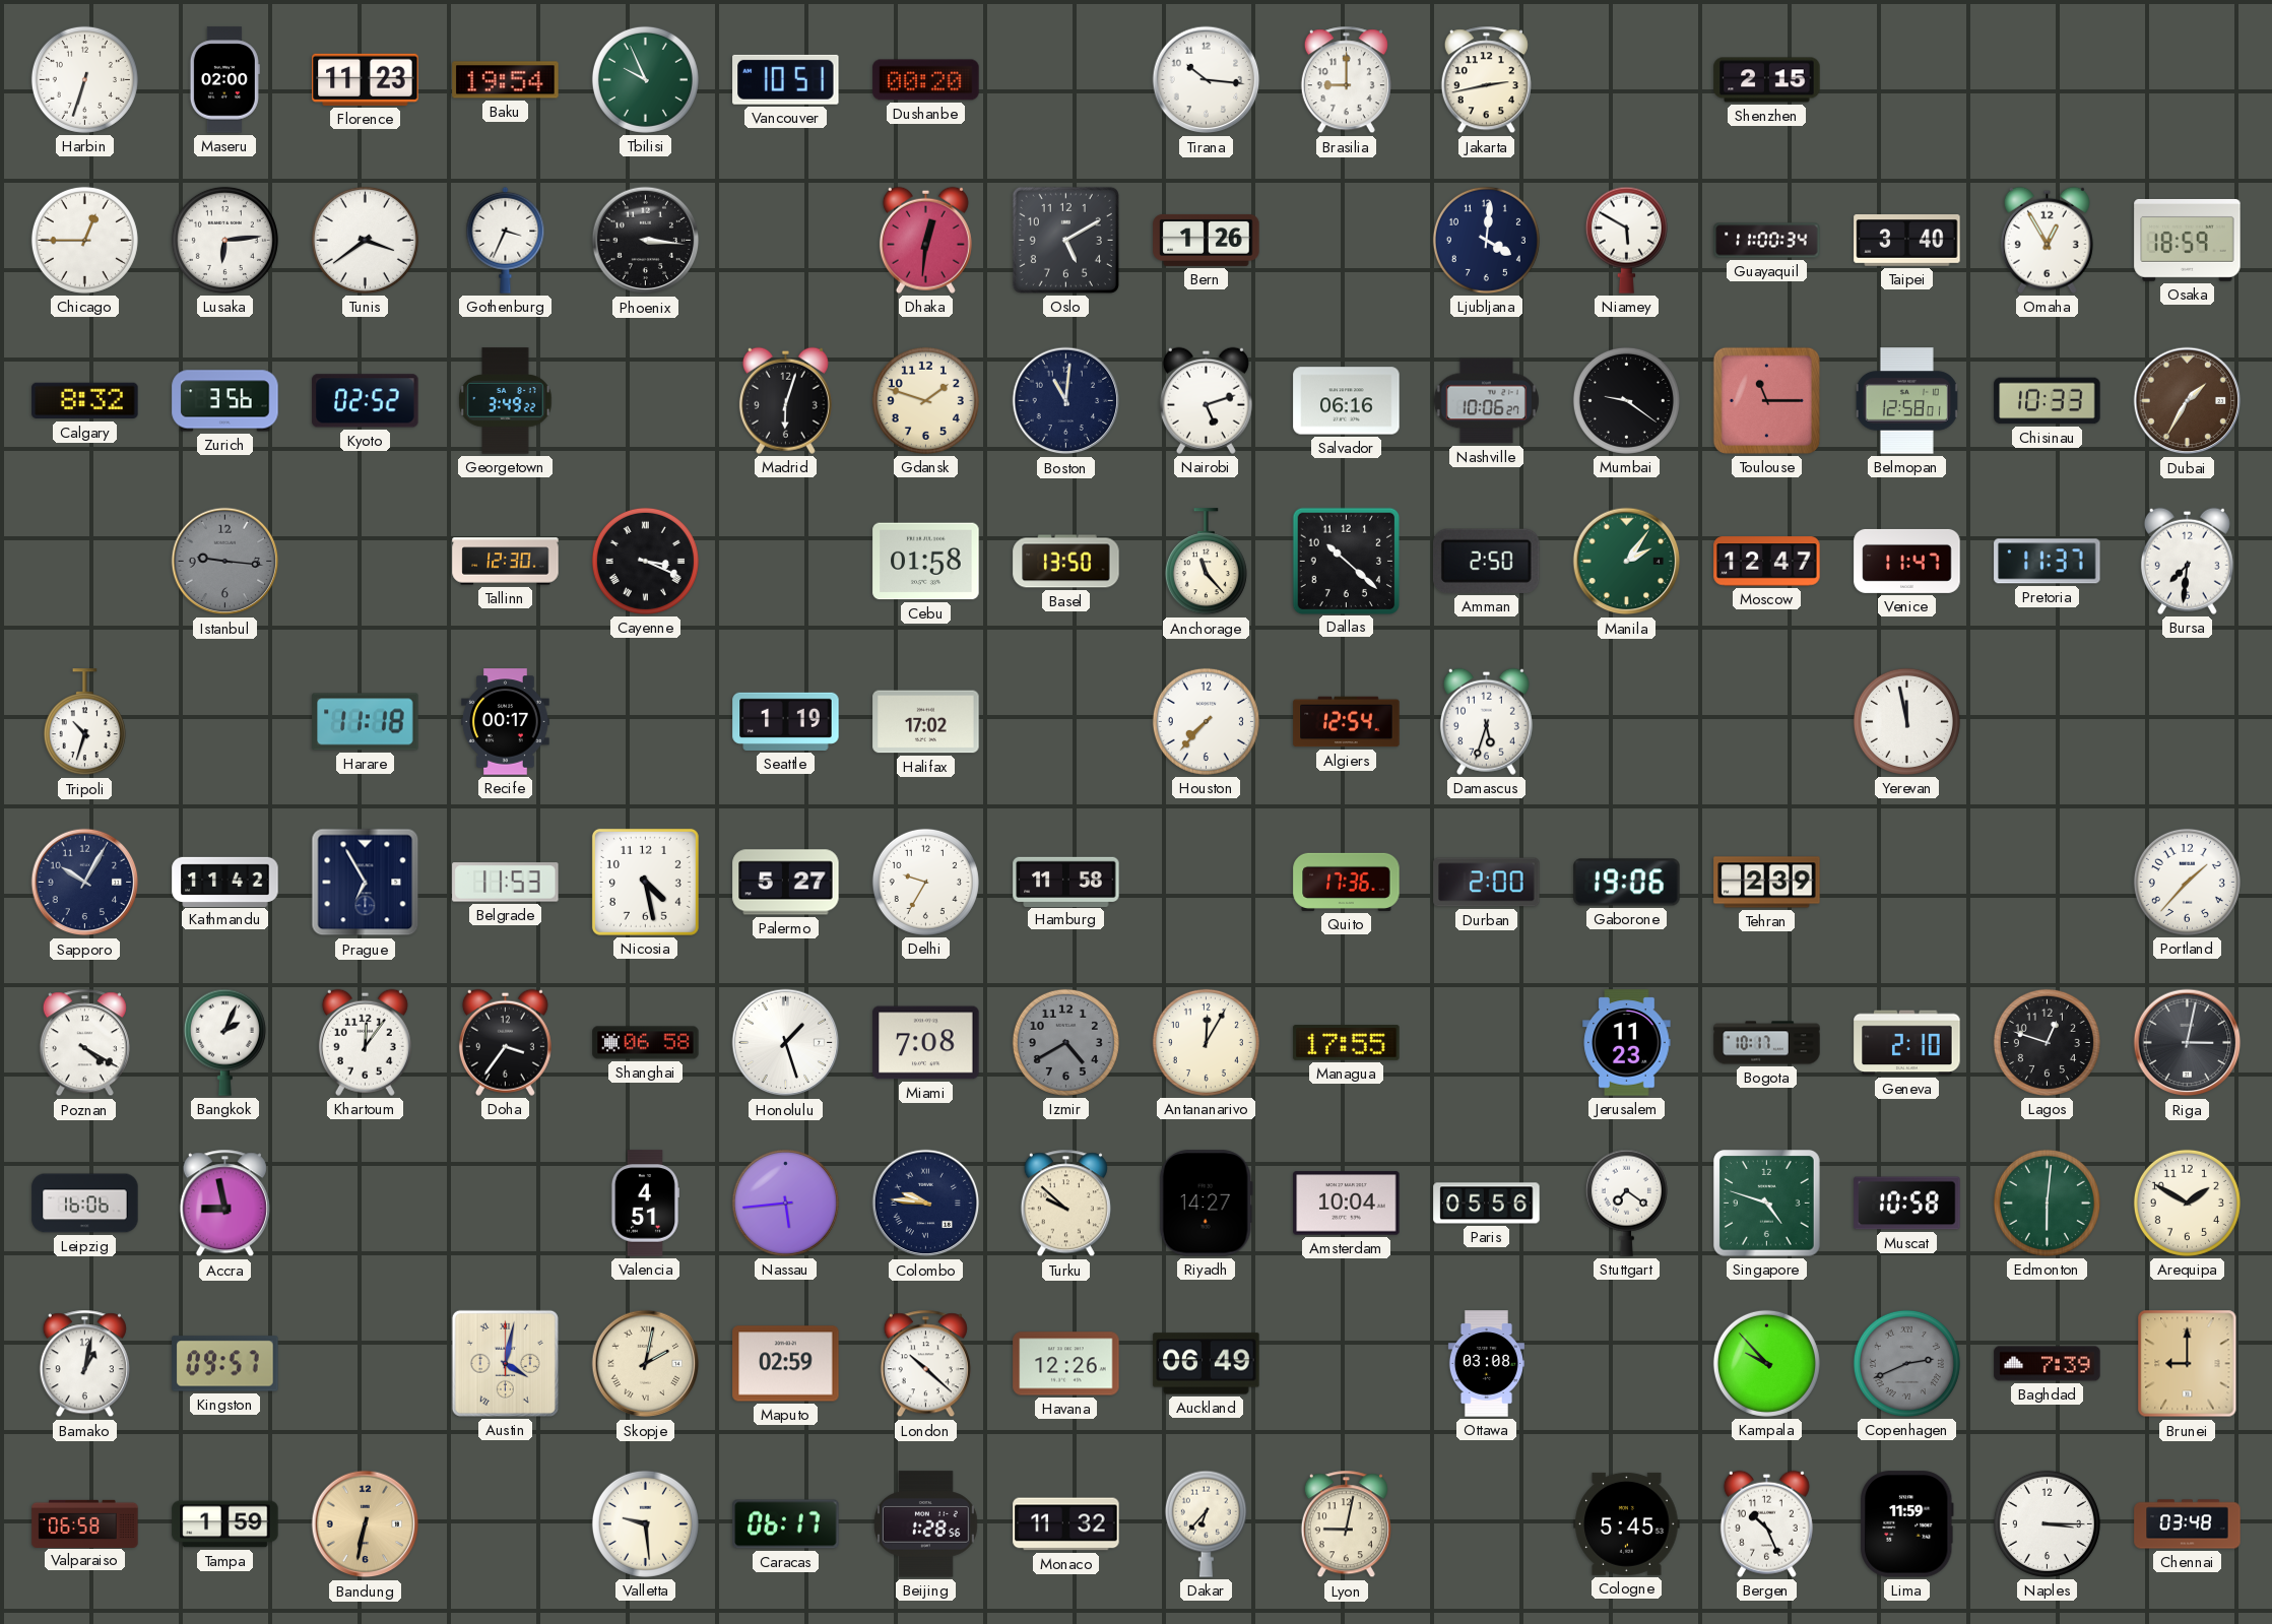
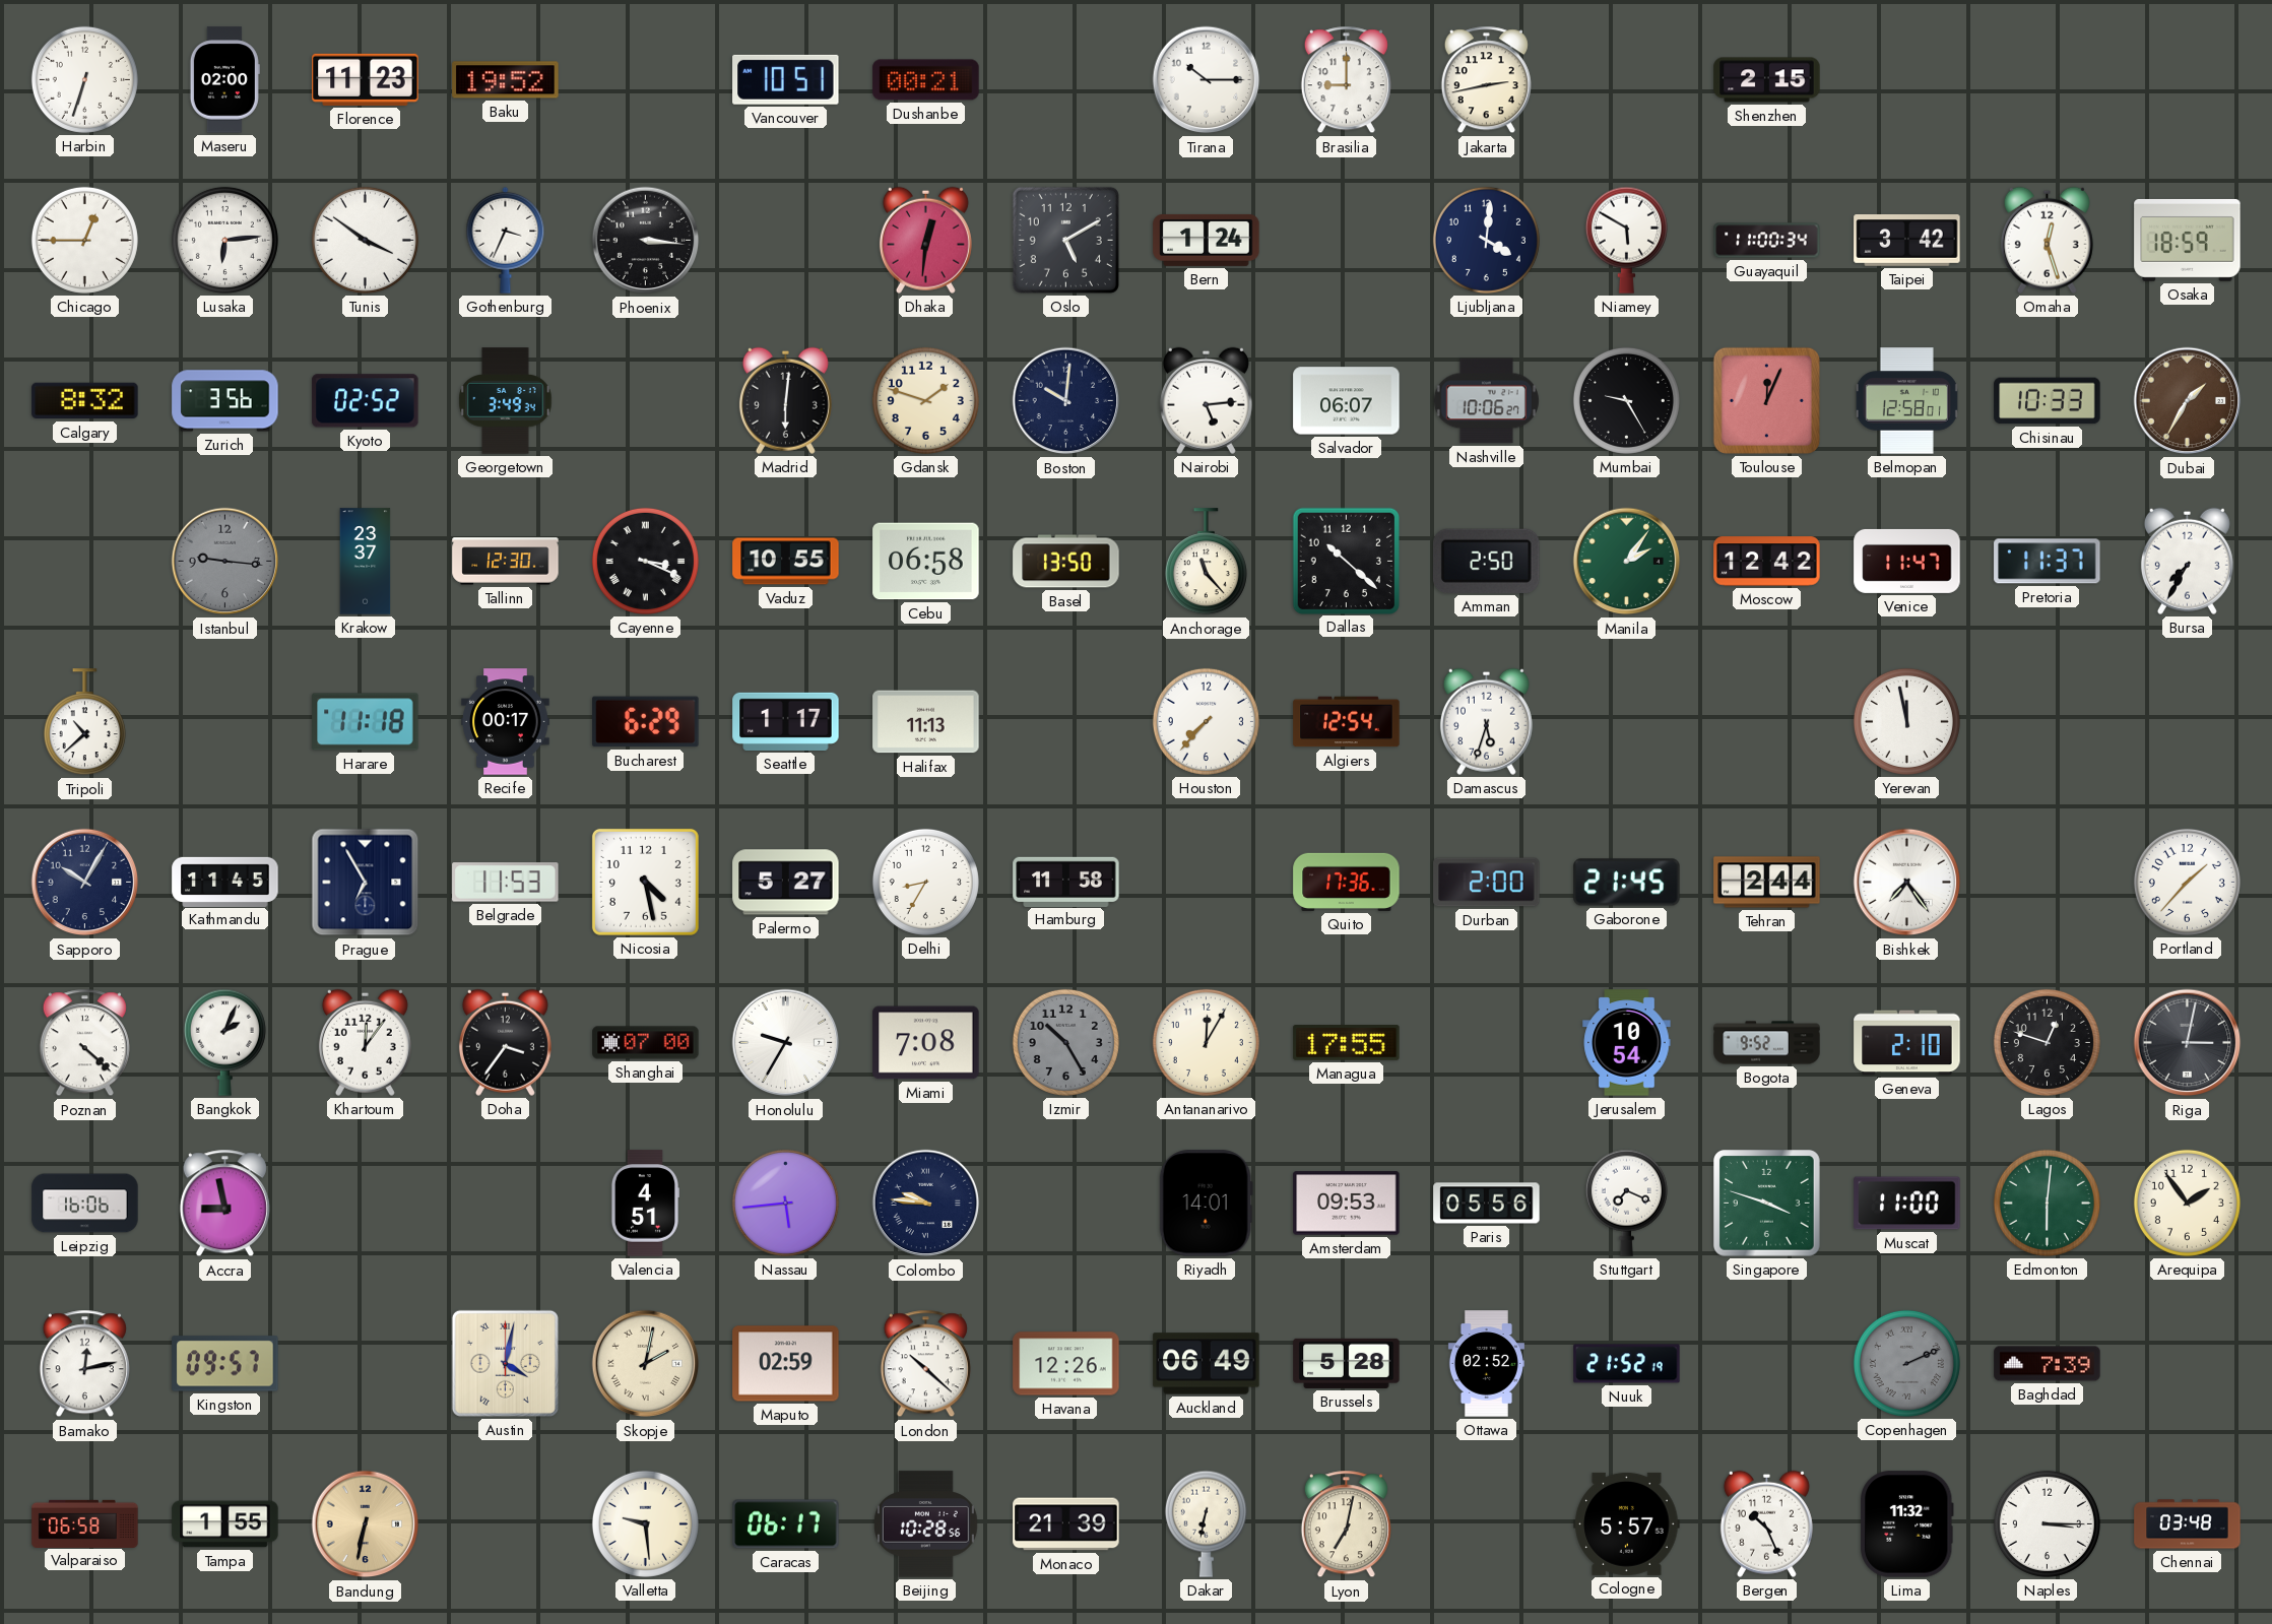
Baku: 19:54 -> 19:52 (506, 80)
Tbilisi: 9:56 -> none (645, 79)
Dushanbe: 00:20 -> 00:21 (926, 80)
Tirana: 10:16 -> 10:15 (1207, 80)
Tunis: 3:39 -> 3:51 (365, 240)
Bern: 1:26 -> 1:24 (1207, 240)
Taipei: 3:40 -> 3:42 (1907, 241)
Omaha: 12:55 -> 12:27 (2047, 240)
Georgetown: 3:49:22 -> 3:49:34 (506, 401)
Madrid: 6:03 -> 6:01 (785, 400)
Boston: 11:01 -> 10:01 (1066, 401)
Nairobi: 5:12 -> 5:14 (1206, 400)
Salvador: 06:16 -> 06:07 (1347, 401)
Mumbai: 9:21 -> 9:25 (1626, 400)
Toulouse: 11:15 -> 12:04 (1766, 400)
Krakow: none -> 23:37 (366, 562)
Vaduz: none -> 10:55 (786, 562)
Cebu: 01:58 -> 06:58 (926, 562)
Moscow: 12:47 -> 12:42 (1767, 562)
Bursa: 7:31 -> 7:35 (2187, 561)
Tripoli: 10:33 -> 10:38 (84, 722)
Bucharest: none -> 6:29 (646, 722)
Seattle: 1:19 -> 1:17 (786, 721)
Halifax: 17:02 -> 11:13 (926, 722)
Kathmandu: 11:42 -> 11:45 (225, 882)
Delhi: 9:35 -> 8:35 (925, 882)
Gaborone: 19:06 -> 21:45 (1627, 883)
Tehran: 2:39 -> 2:44 (1767, 883)
Bishkek: none -> 7:24 (1907, 883)
Poznan: 4:20 -> 4:22 (84, 1043)
Shanghai: 06:58 -> 07:00 (646, 1043)
Honolulu: 1:27 -> 9:35 (786, 1043)
Izmir: 4:40 -> 10:25 (1065, 1042)
Jerusalem: 11:23 -> 10:54 (1627, 1043)
Bogota: 10:17 -> 9:52 (1767, 1043)
Turku: 9:52 -> none (1065, 1204)
Riyadh: 14:27 -> 14:01 (1206, 1204)
Amsterdam: 10:04 -> 09:53 (1347, 1204)
Stuttgart: 7:21 -> 7:19 (1626, 1203)
Singapore: 4:48 -> 3:48 (1767, 1204)
Muscat: 10:58 -> 11:00 (1907, 1204)
Arequipa: 1:50 -> 1:54 (2187, 1203)
Bamako: 1:02 -> 12:13 (84, 1364)
Brussels: none -> 5:28 (1347, 1363)
Ottawa: 03:08 -> 02:52 (1486, 1364)
Nuuk: none -> 21:52 (1627, 1364)
Kampala: 9:53 -> none (1766, 1363)
Copenhagen: 2:41 -> 2:11 (1906, 1363)
Brunei: 9:00 -> none (2188, 1364)
Tampa: 1:59 -> 1:55 (225, 1524)
Beijing: 1:28 -> 10:28 (926, 1524)
Monaco: 11:32 -> 21:39 (1066, 1524)
Dakar: 6:37 -> 6:32 (1206, 1523)
Lyon: 9:02 -> 7:02 (1346, 1524)
Cologne: 5:45 -> 5:57 (1627, 1523)
Lima: 11:59 -> 11:32 (1907, 1524)
